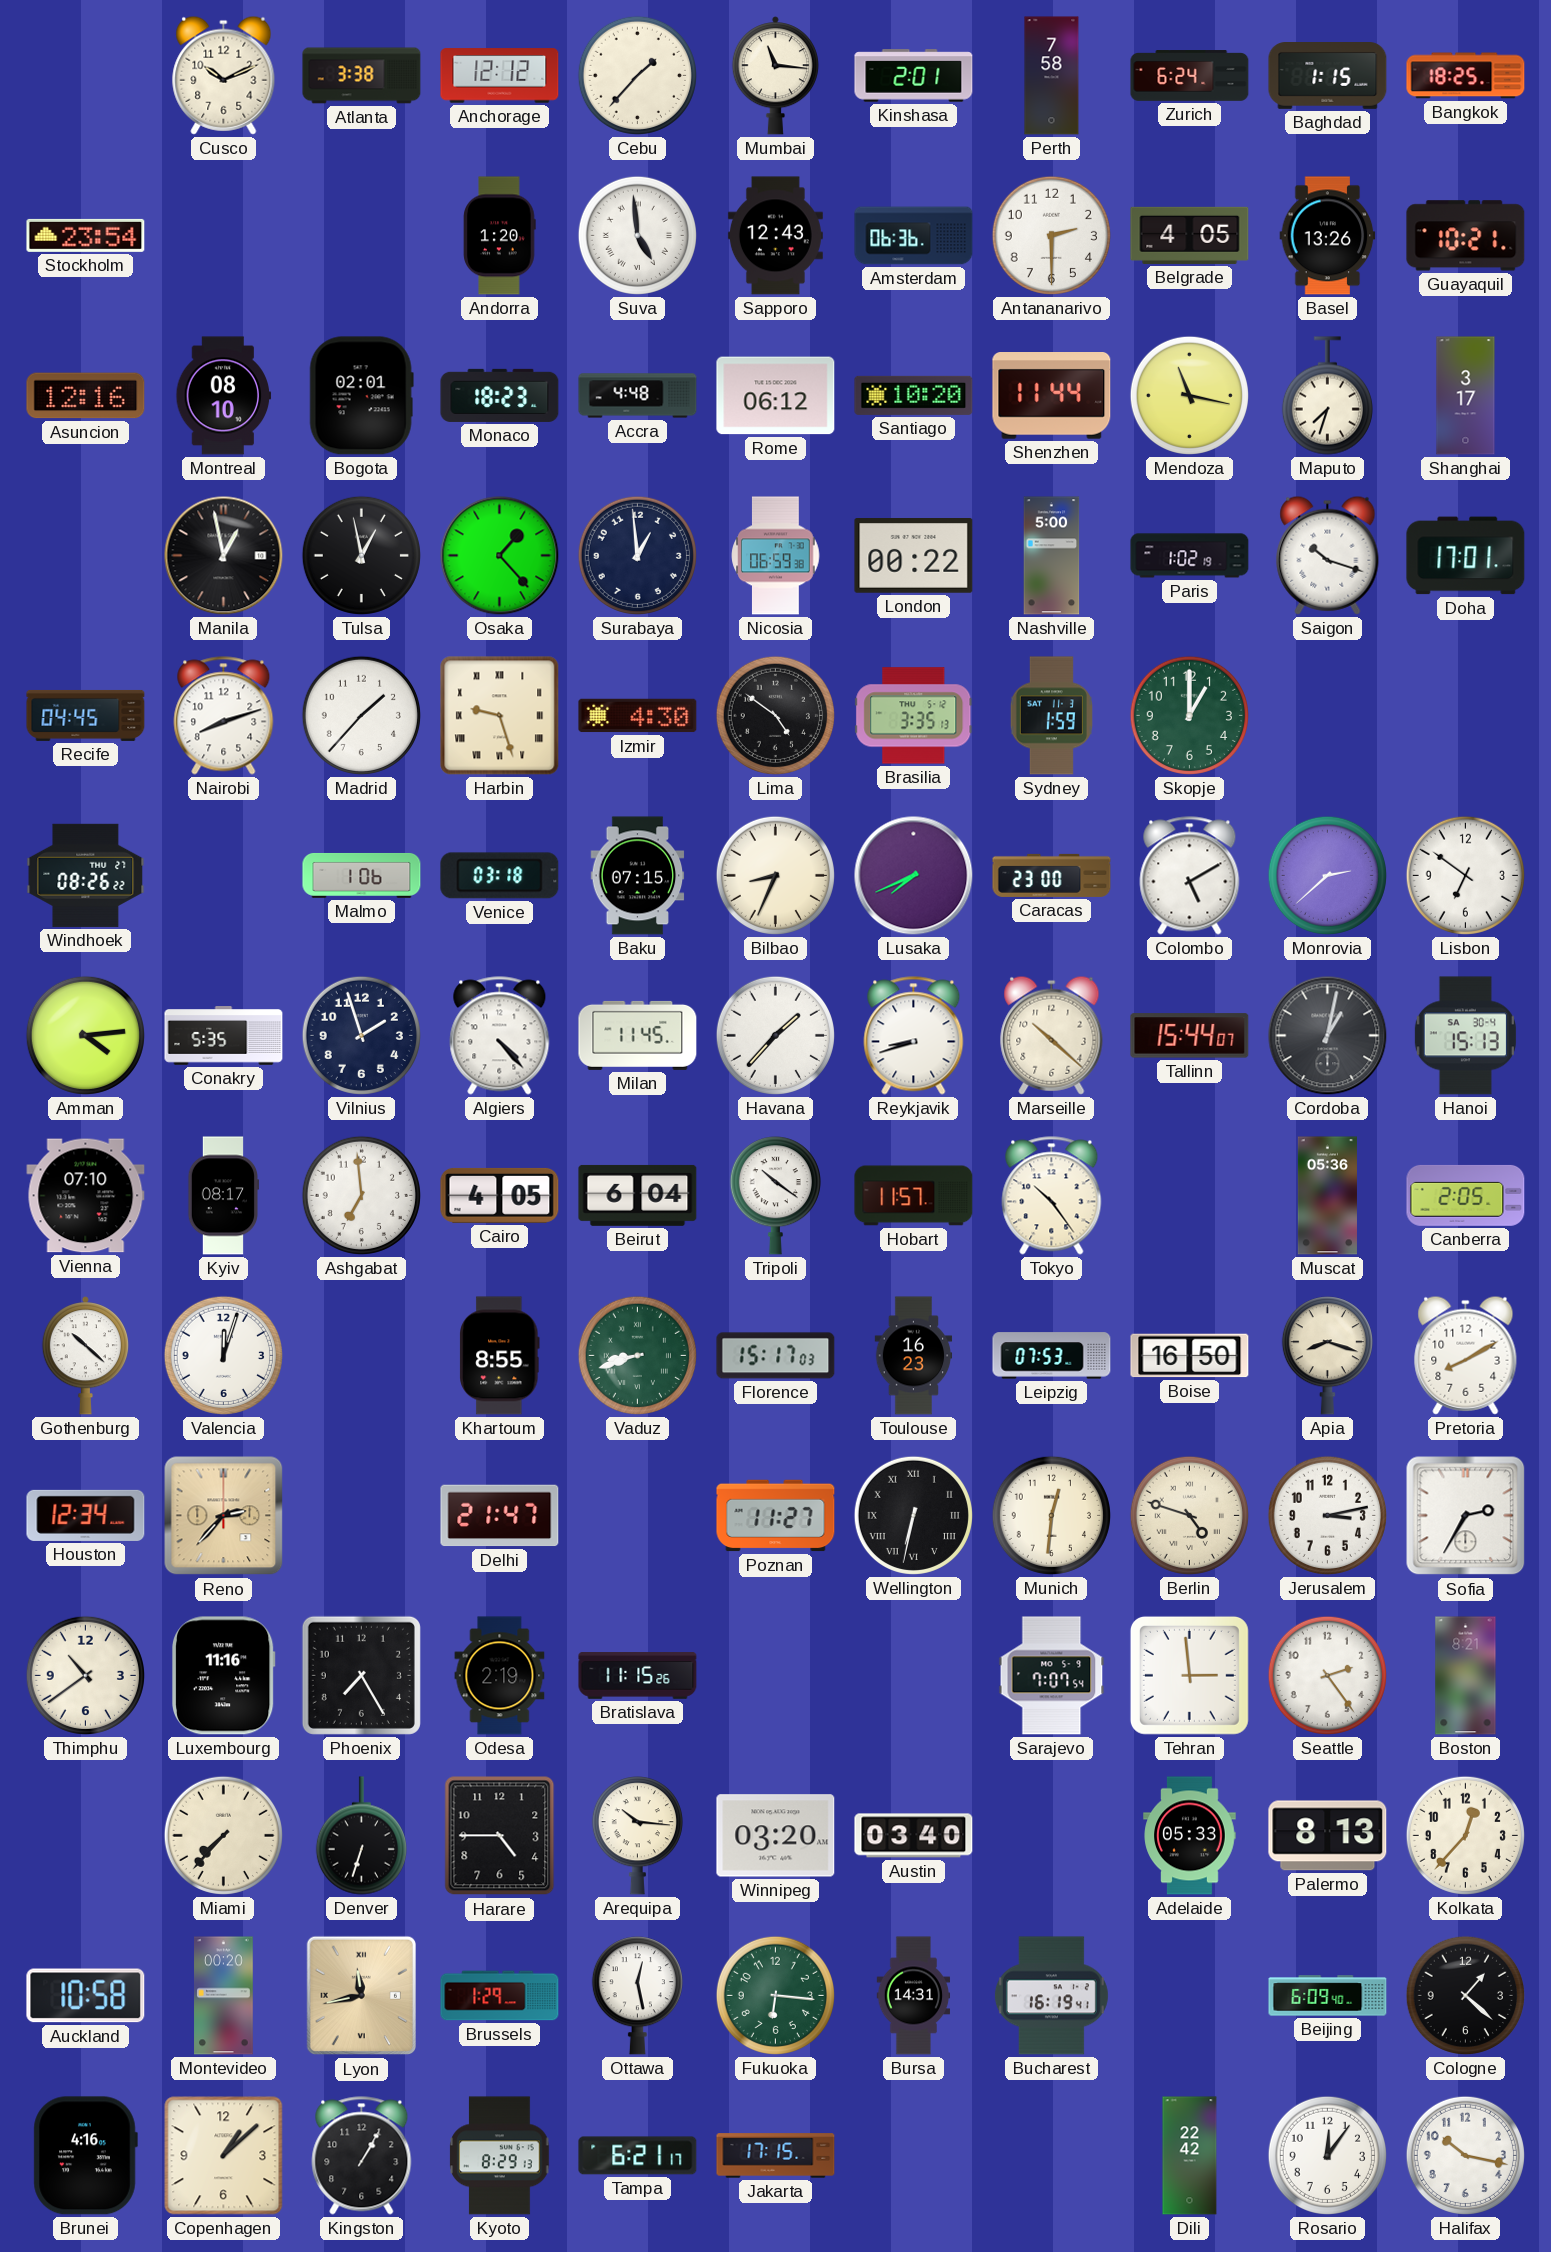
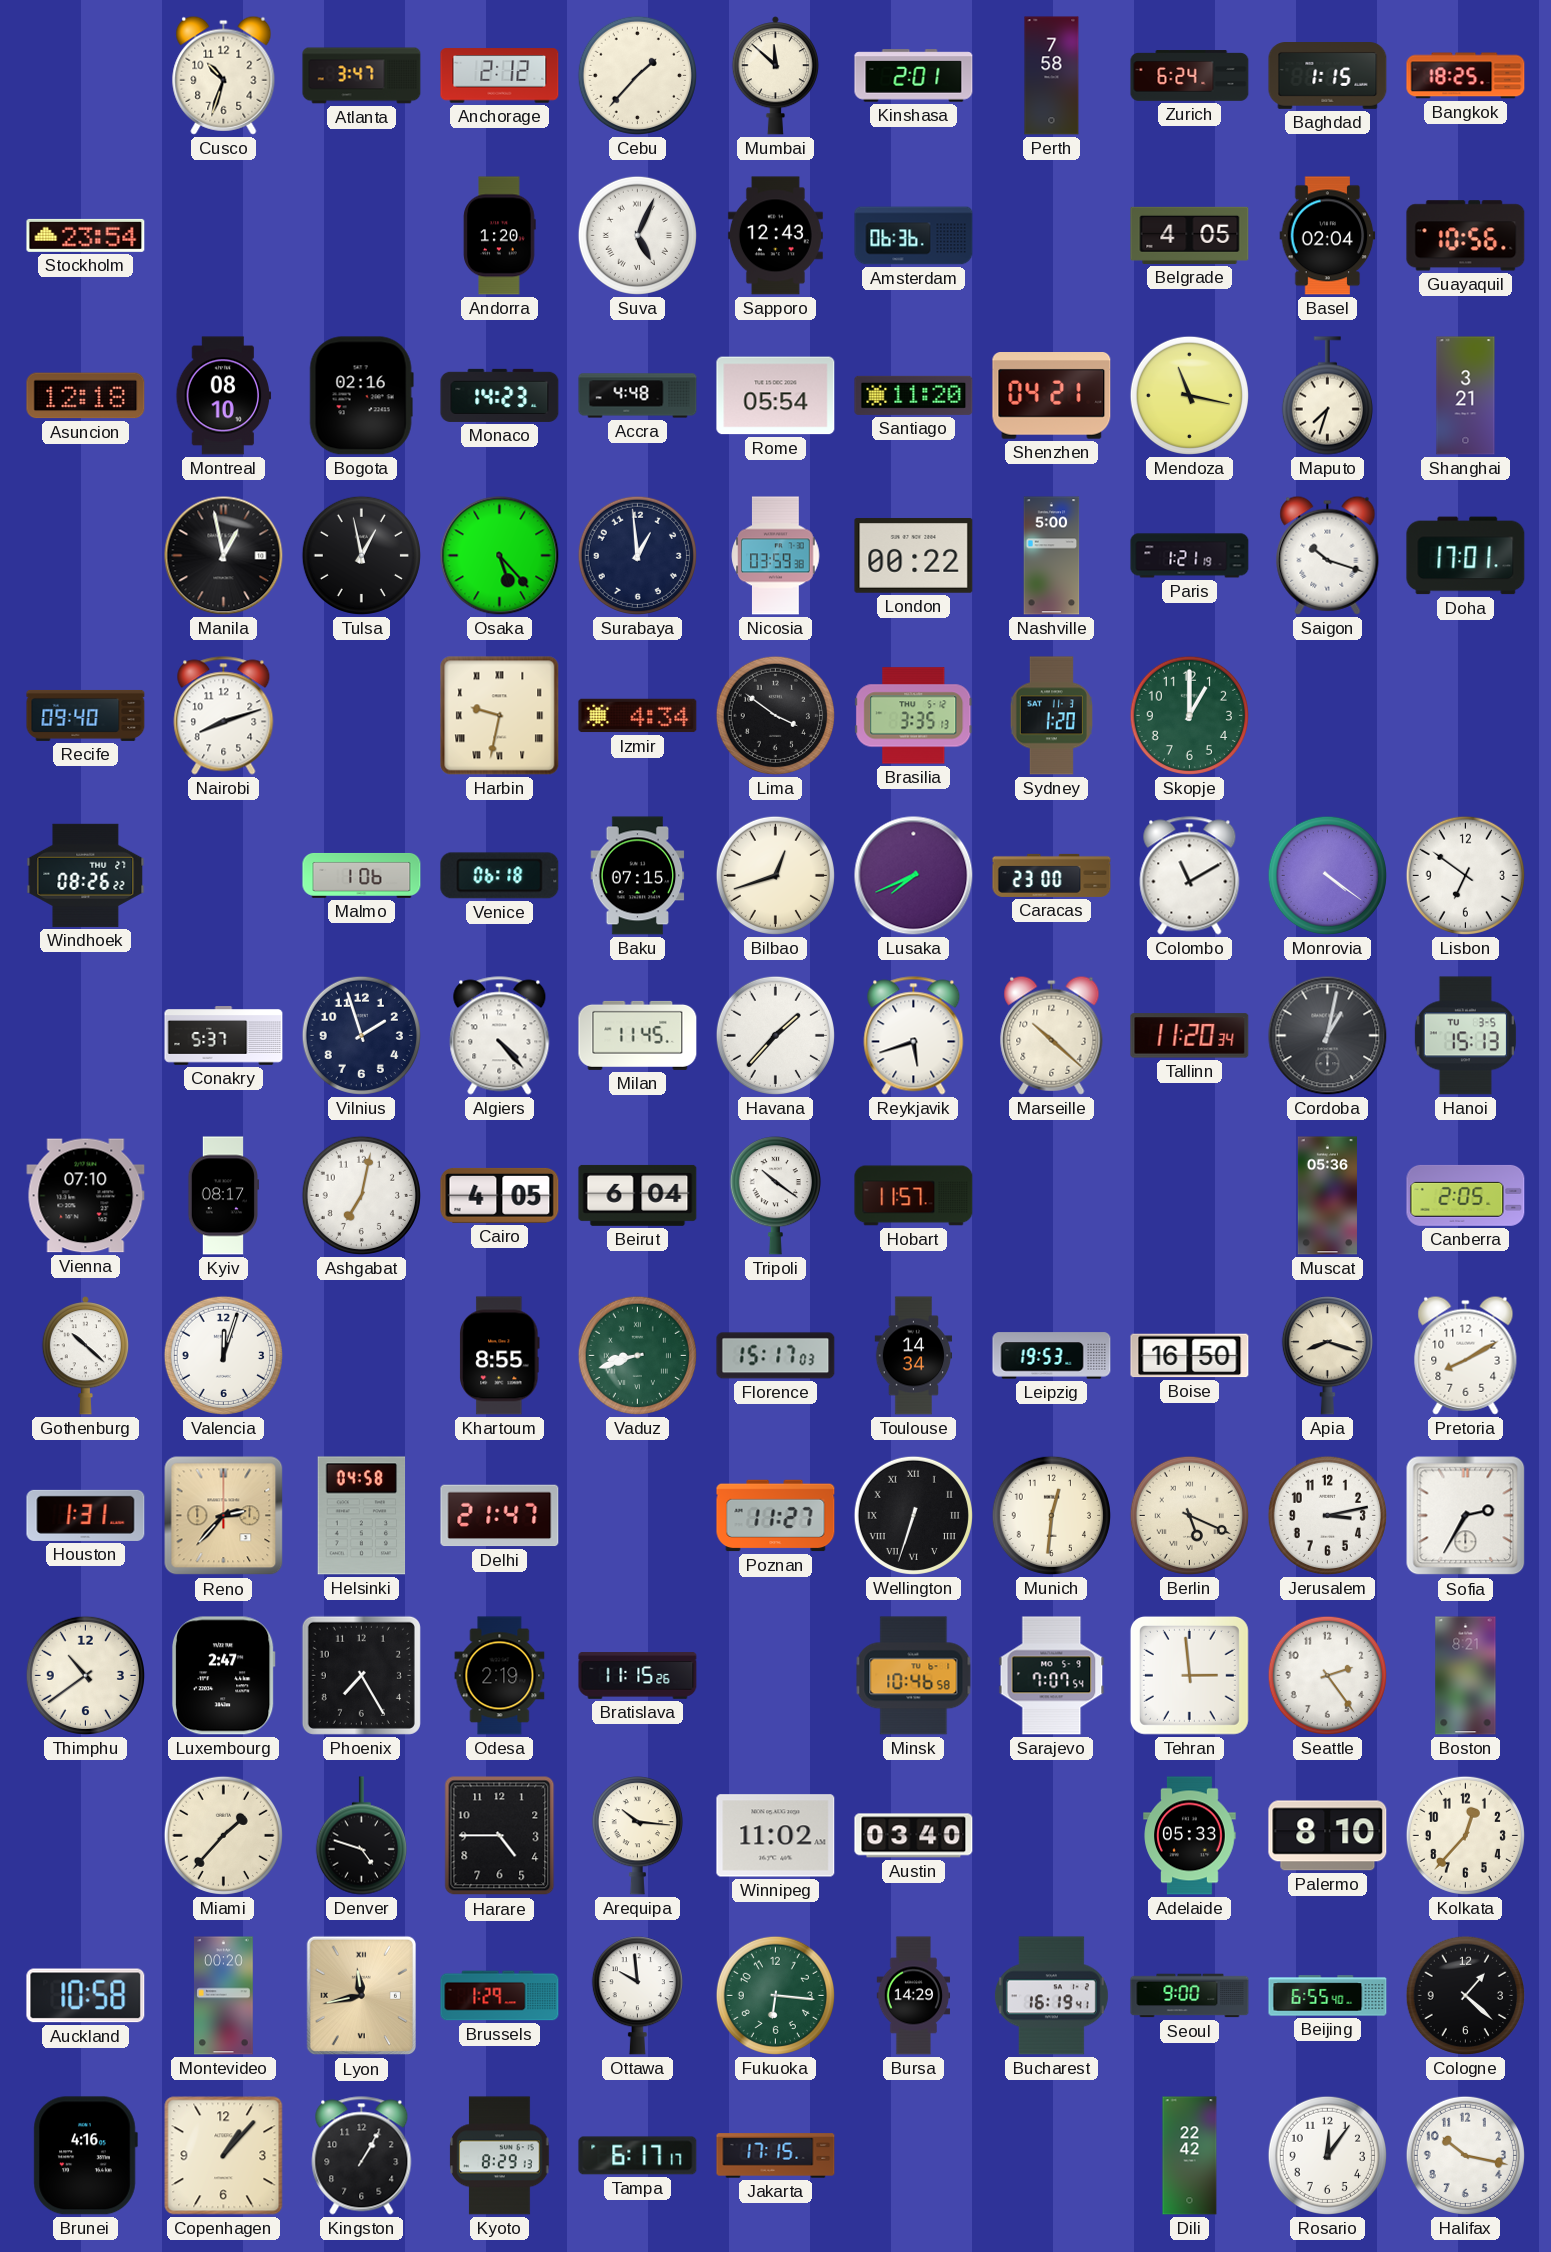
Cusco: 10:11 -> 10:33 (224, 75)
Atlanta: 3:38 -> 3:47 (362, 76)
Anchorage: 12:12 -> 2:12 (500, 76)
Mumbai: 11:16 -> 11:52 (775, 76)
Suva: 4:59 -> 5:04 (637, 235)
Antananarivo: 2:30 -> none (1051, 235)
Basel: 13:26 -> 02:04 (1328, 236)
Guayaquil: 10:21 -> 10:56 (1466, 236)
Asuncion: 12:16 -> 12:18 (86, 396)
Bogota: 02:01 -> 02:16 (361, 396)
Monaco: 18:23 -> 14:23 (500, 395)
Rome: 06:12 -> 05:54 (776, 396)
Santiago: 10:20 -> 11:20 (914, 395)
Shenzhen: 11:44 -> 04:21 (1052, 396)
Shanghai: 3:17 -> 3:21 (1466, 396)
Osaka: 1:23 -> 5:23 (500, 556)
Nicosia: 06:59 -> 03:59 (776, 556)
Paris: 1:02 -> 1:21 (1190, 556)
Recife: 04:45 -> 09:40 (86, 715)
Madrid: 1:37 -> none (361, 715)
Harbin: 9:27 -> 9:32 (500, 716)
Izmir: 4:30 -> 4:34 (638, 716)
Lima: 4:51 -> 3:51 (775, 715)
Sydney: 1:59 -> 1:20 (1051, 716)
Venice: 03:18 -> 06:18 (500, 876)
Bilbao: 8:34 -> 12:42 (775, 875)
Colombo: 5:10 -> 11:10 (1190, 876)
Monrovia: 2:38 -> 4:21 (1327, 875)
Amman: 4:14 -> none (85, 1035)
Conakry: 5:35 -> 5:37 (224, 1036)
Reykjavik: 8:42 -> 5:42 (914, 1036)
Tallinn: 15:44 -> 11:20 (1190, 1036)
Hanoi date: SA 30-4 -> TU 3-5 (1465, 1036)
Ashgabat: 6:59 -> 7:02 (361, 1195)
Tokyo: 10:24 -> none (1052, 1196)
Toulouse: 16:23 -> 14:34 (914, 1356)
Leipzig: 07:53 -> 19:53 (1052, 1356)
Houston: 12:34 -> 1:31 (86, 1515)
Helsinki: none -> 04:58 (362, 1516)
Wellington: 6:32 -> 6:33 (913, 1515)
Berlin: 4:48 -> 5:19 (1189, 1515)
Luxembourg: 11:16 -> 2:47 (224, 1676)
Minsk: none -> 10:46 (914, 1676)
Miami: 7:37 -> 1:37 (223, 1835)
Denver: 6:33 -> 4:48 (361, 1836)
Winnipeg: 03:20 -> 11:02 (776, 1836)
Palermo: 8:13 -> 8:10 (1328, 1836)
Ottawa: 12:28 -> 9:59 (637, 1996)
Bursa: 14:31 -> 14:29 (914, 1996)
Seoul: none -> 9:00 (1190, 1996)
Beijing: 6:09 -> 6:55 (1328, 1996)
Copenhagen: 1:08 -> 1:07 (224, 2156)
Tampa: 6:21 -> 6:17 (638, 2156)
